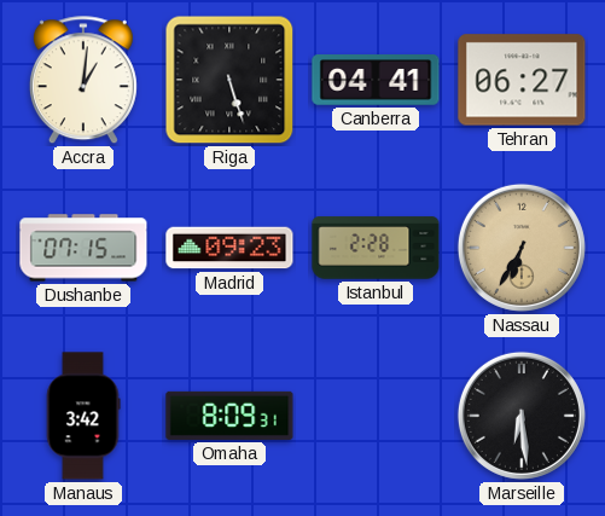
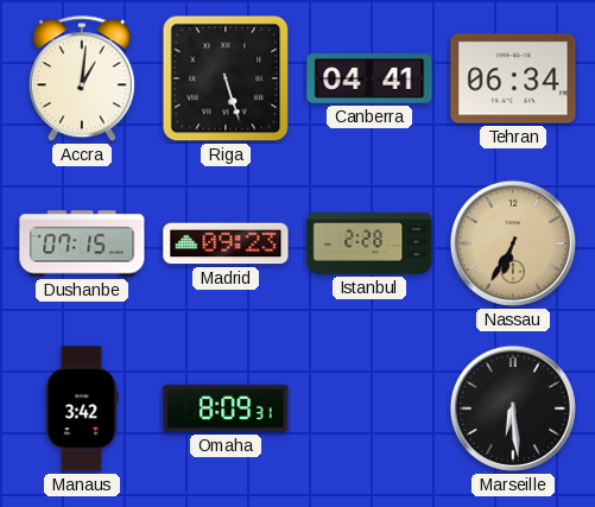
Tehran: 06:27 -> 06:34 (513, 78)
